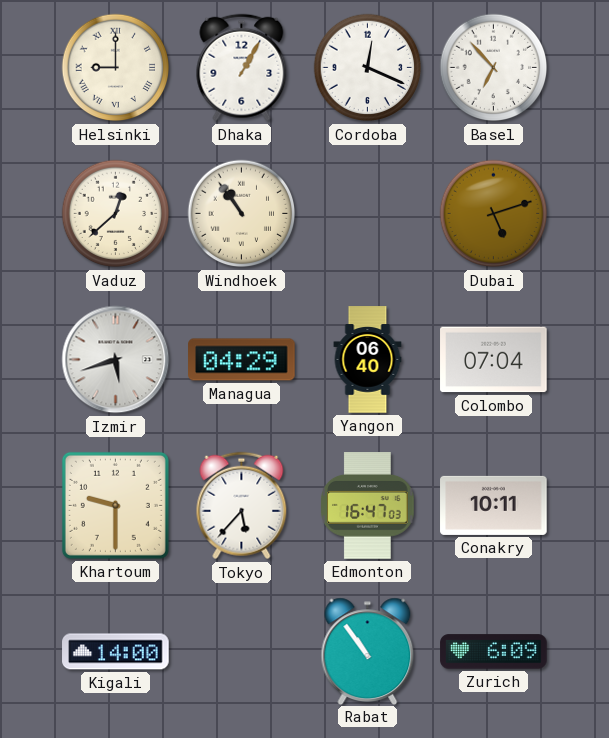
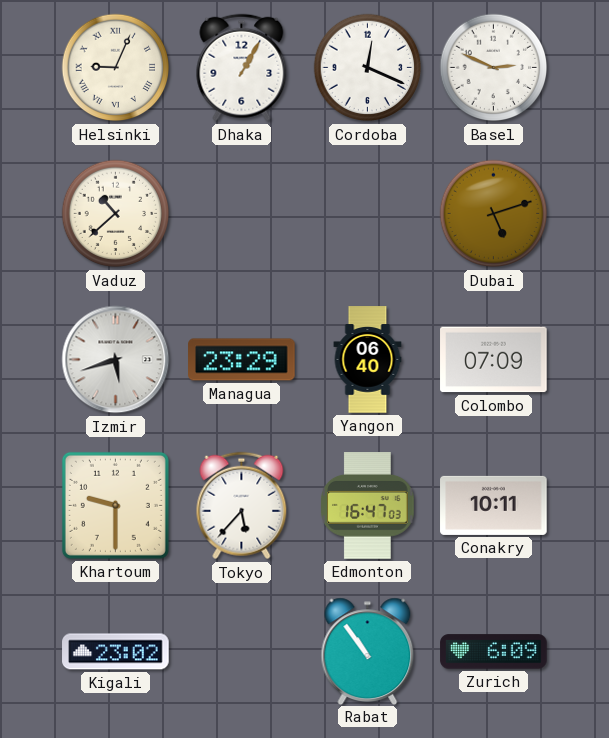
Helsinki: 9:00 -> 9:04 (116, 68)
Basel: 6:53 -> 2:49 (494, 68)
Vaduz: 12:38 -> 10:38 (116, 214)
Windhoek: 10:54 -> none (242, 214)
Managua: 04:29 -> 23:29 (242, 360)
Colombo: 07:04 -> 07:09 (494, 360)
Kigali: 14:00 -> 23:02 (116, 652)
